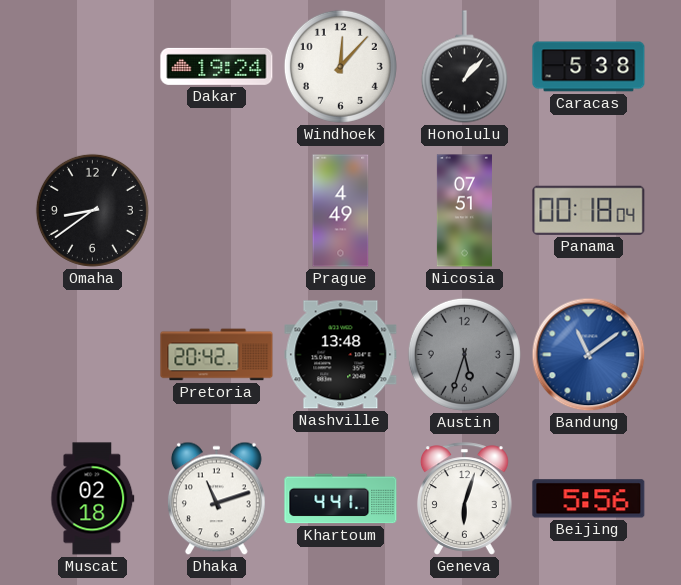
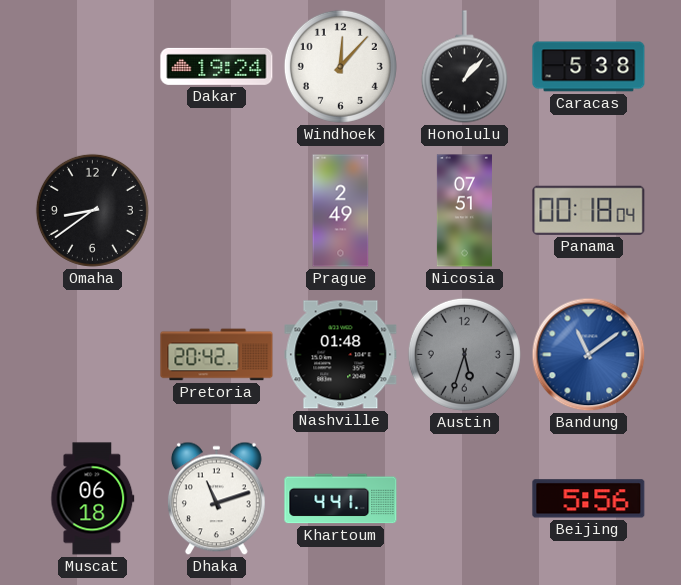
Prague: 4:49 -> 2:49 (341, 211)
Nashville: 13:48 -> 01:48 (341, 355)
Muscat: 02:18 -> 06:18 (93, 499)
Geneva: 6:03 -> none (464, 499)
